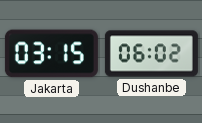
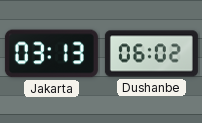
Jakarta: 03:15 -> 03:13 (51, 54)
